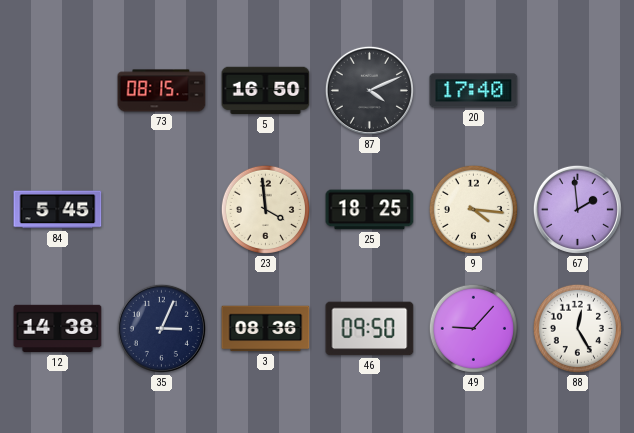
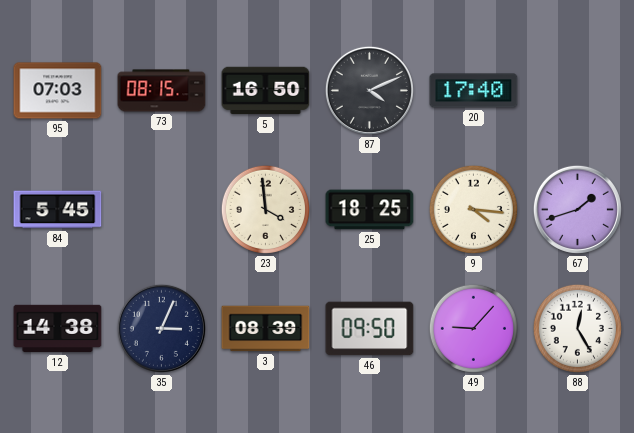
95: none -> 07:03 (58, 91)
67: 1:59 -> 1:42 (577, 209)
3: 08:36 -> 08:39 (266, 329)
